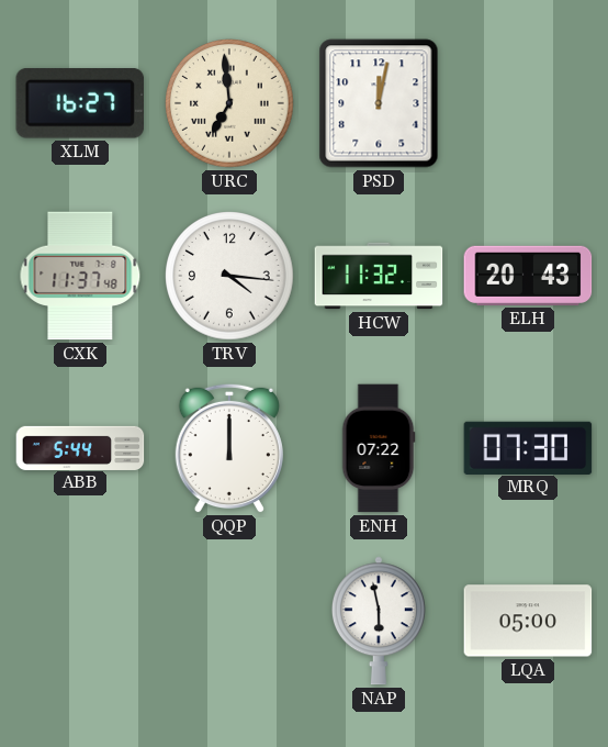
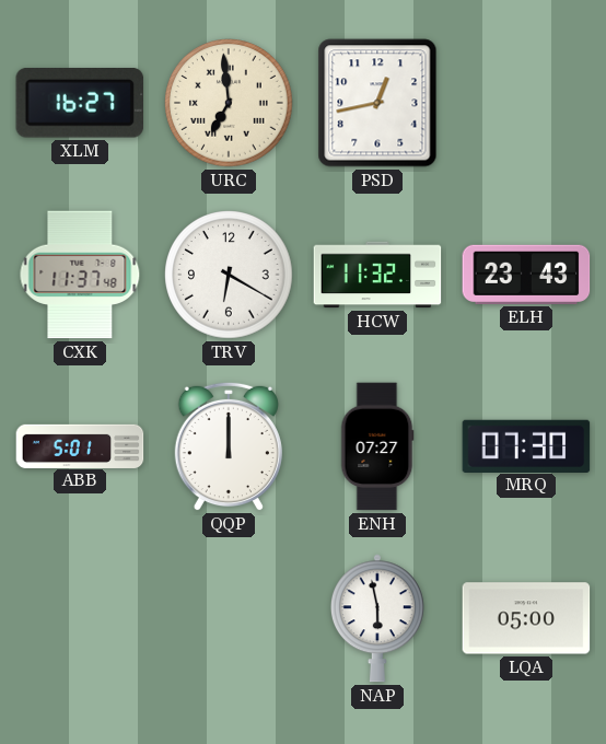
PSD: 12:02 -> 12:43 (377, 103)
TRV: 4:16 -> 6:20 (229, 275)
ELH: 20:43 -> 23:43 (526, 275)
ABB: 5:44 -> 5:01 (80, 445)
ENH: 07:22 -> 07:27 (377, 446)
